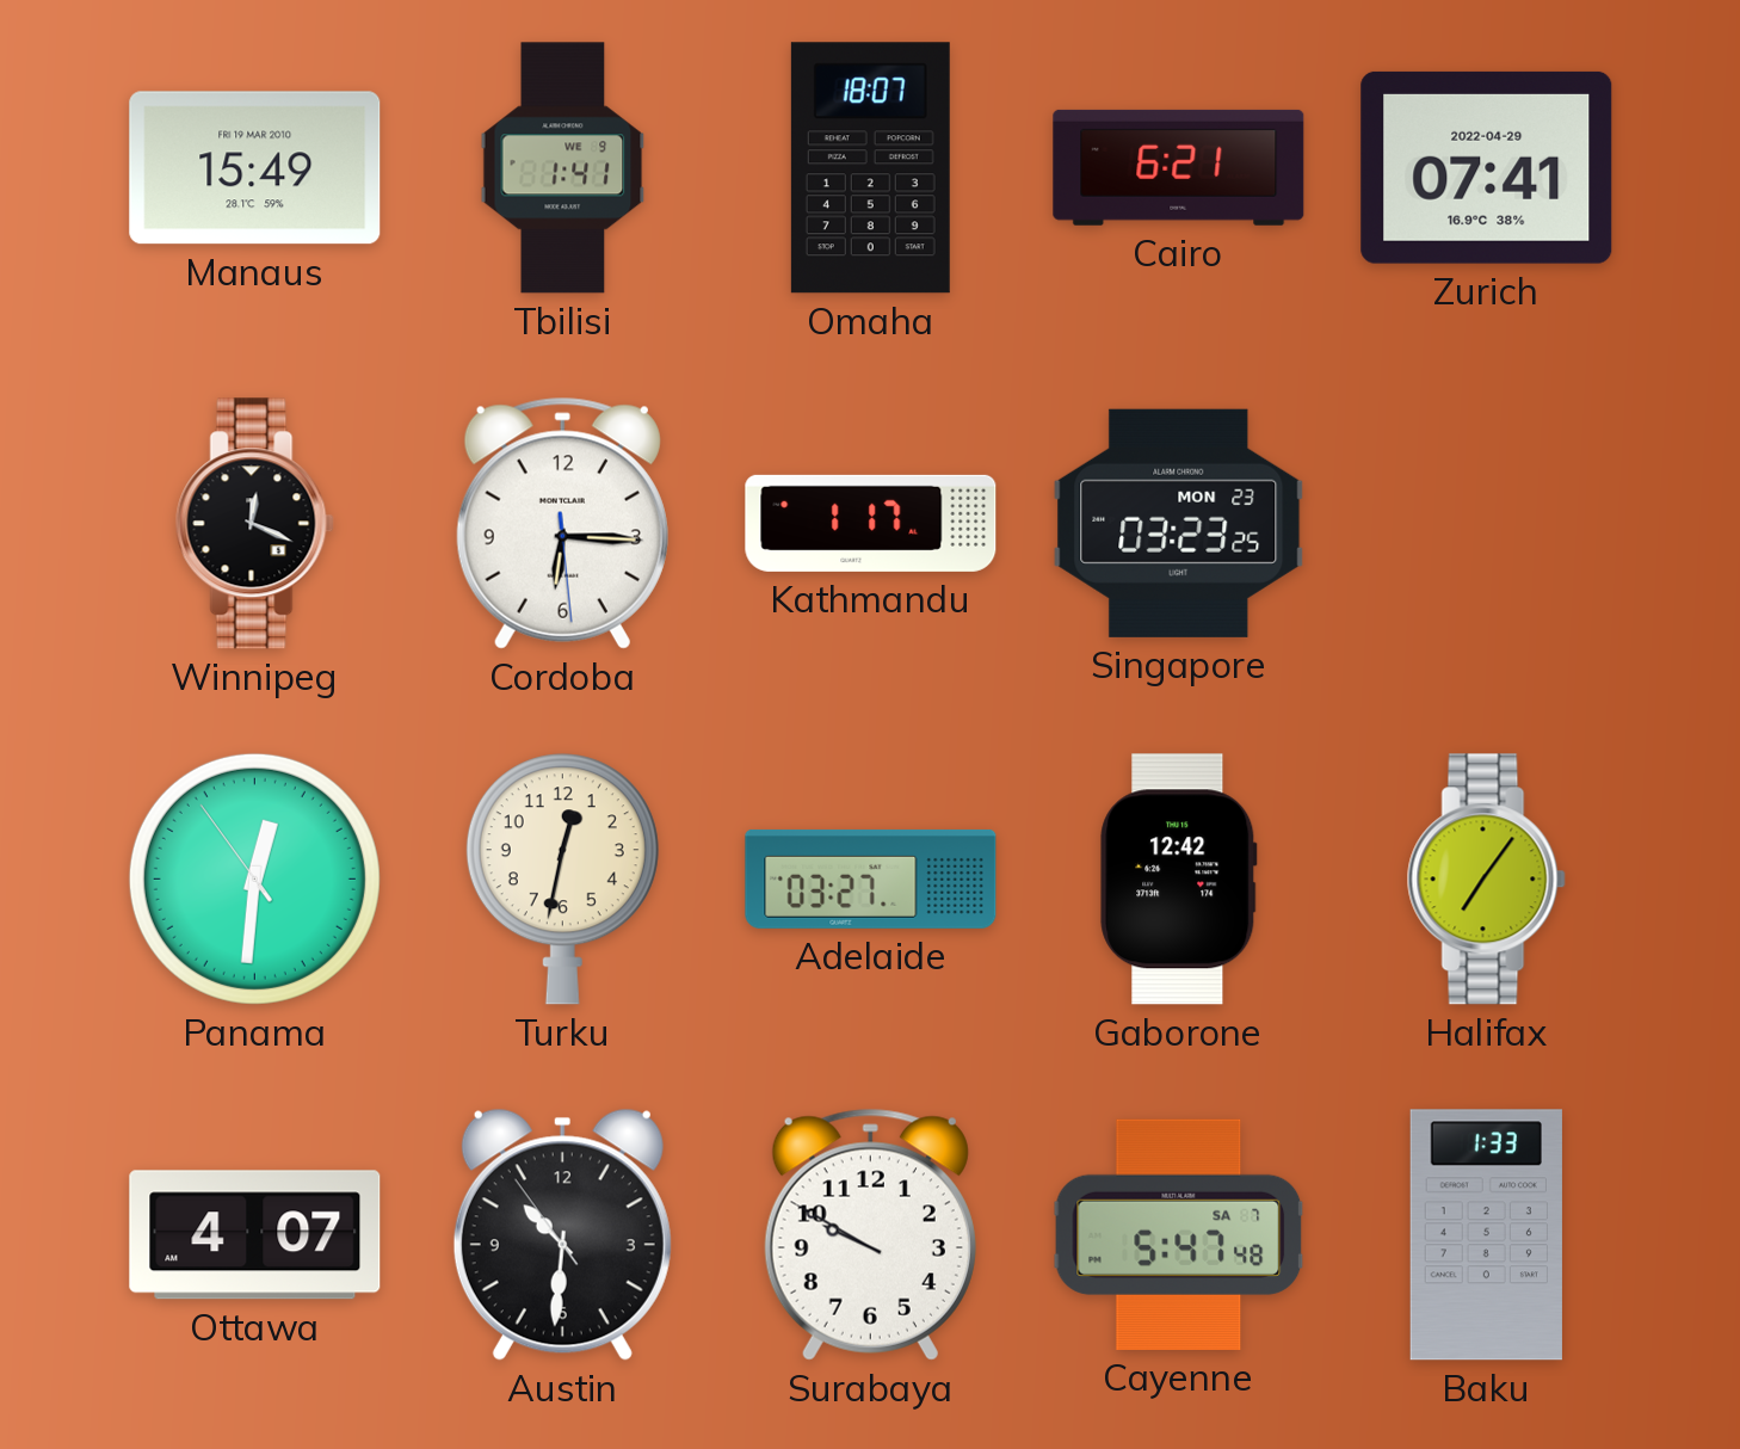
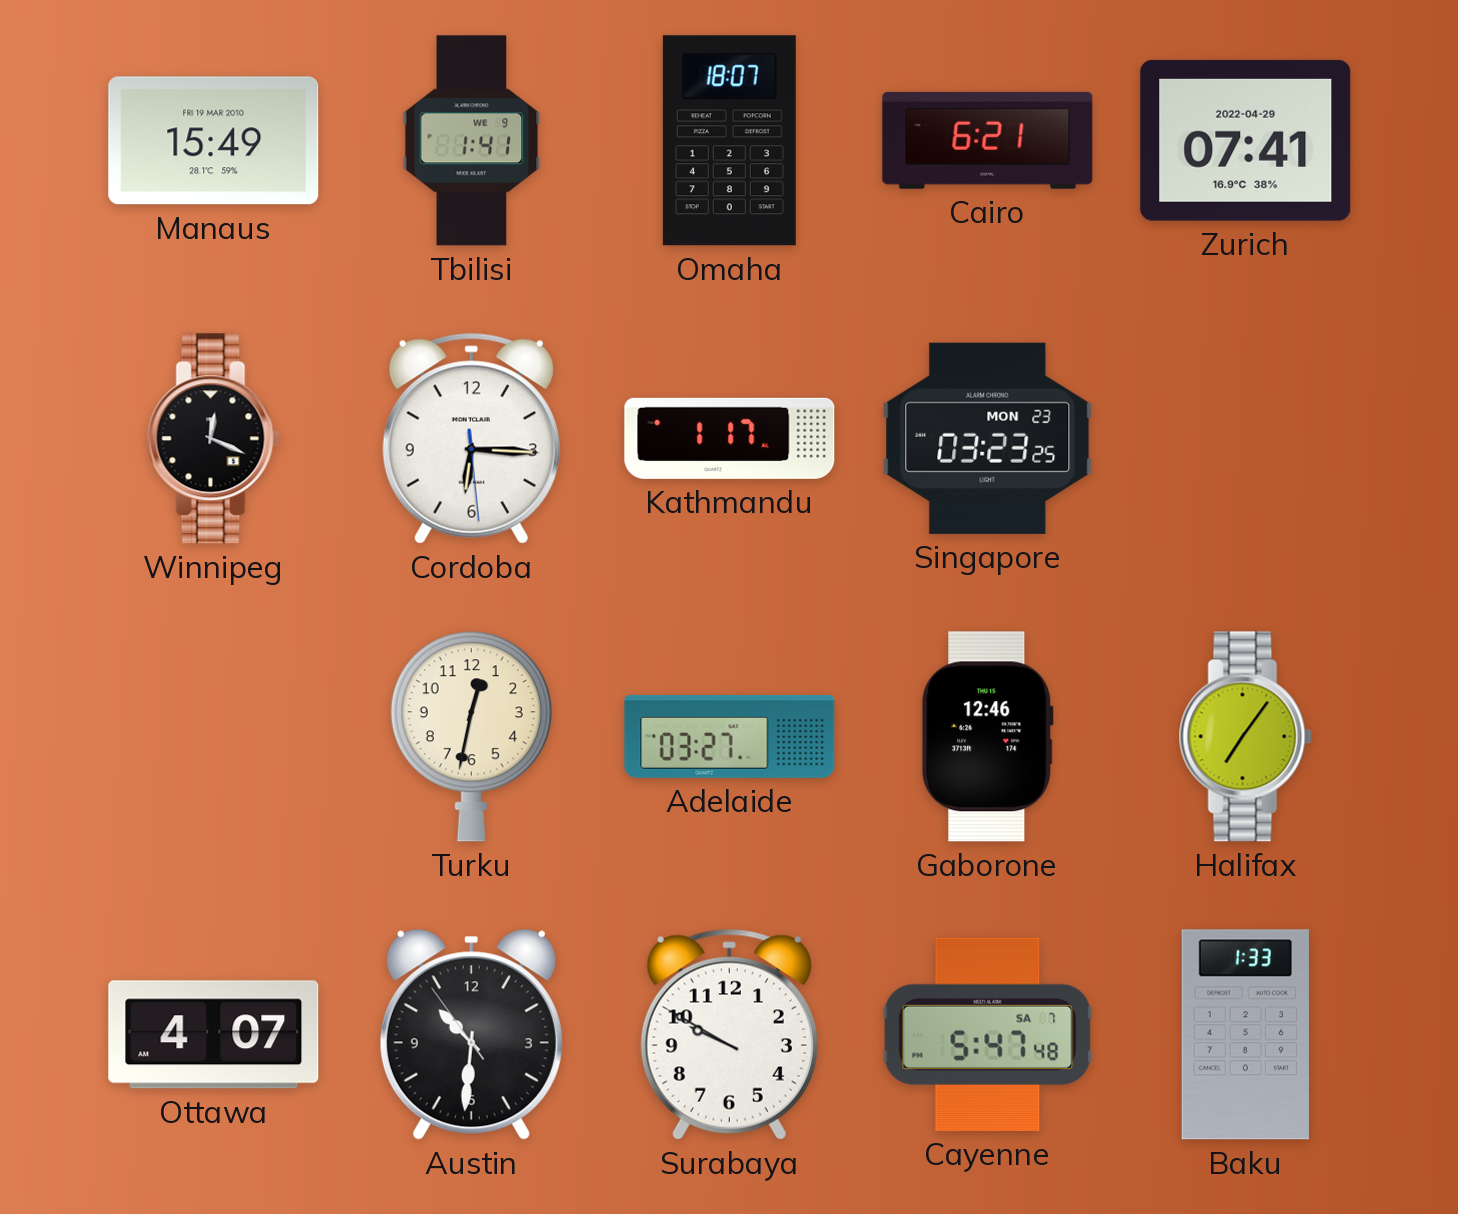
Panama: 12:30 -> none (254, 878)
Gaborone: 12:42 -> 12:46 (988, 737)
